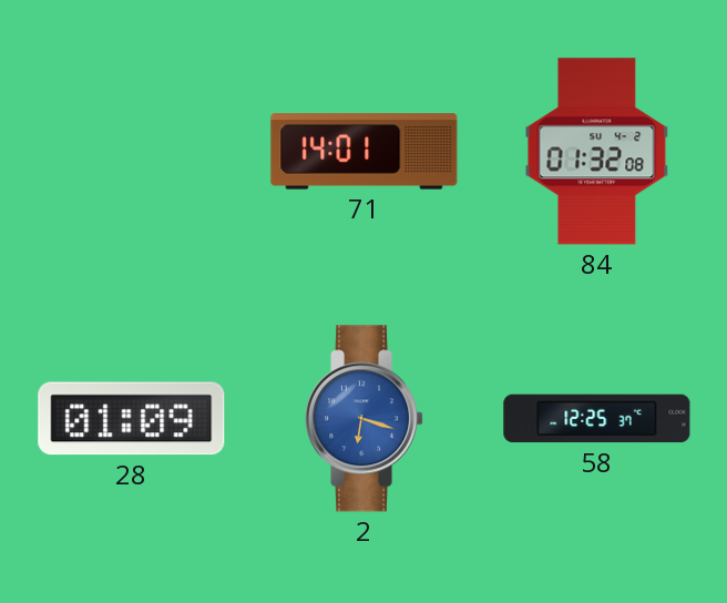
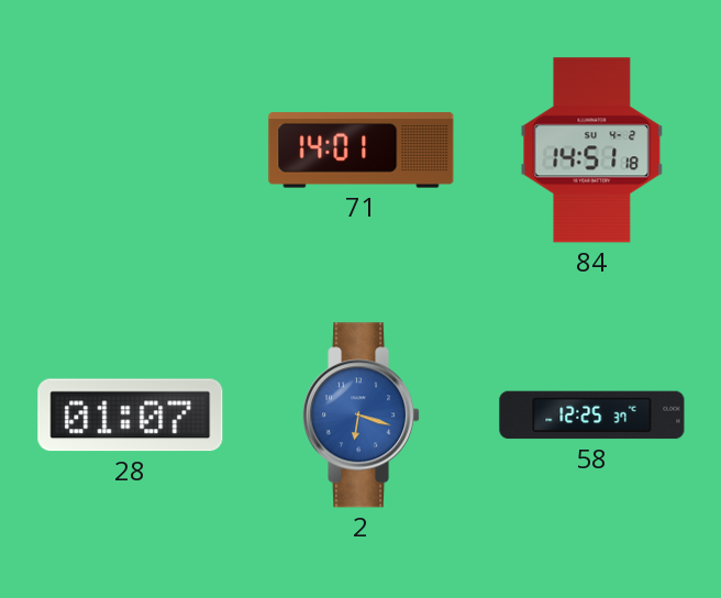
84: 01:32 -> 14:51 (592, 151)
28: 01:09 -> 01:07 (131, 416)
